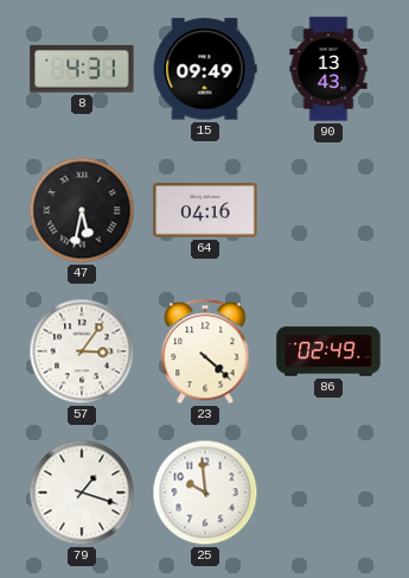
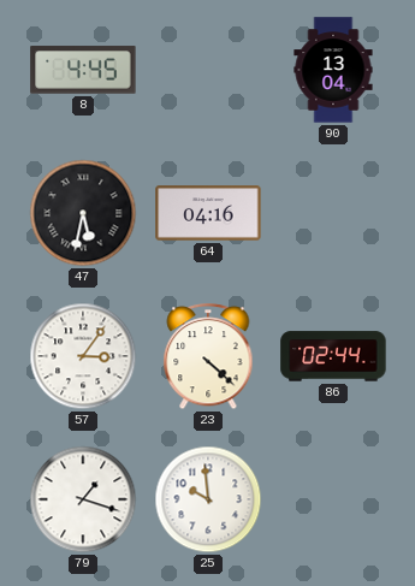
8: 4:31 -> 4:45 (83, 70)
15: 09:49 -> none (205, 69)
90: 13:43 -> 13:04 (333, 70)
86: 02:49 -> 02:44 (333, 356)
